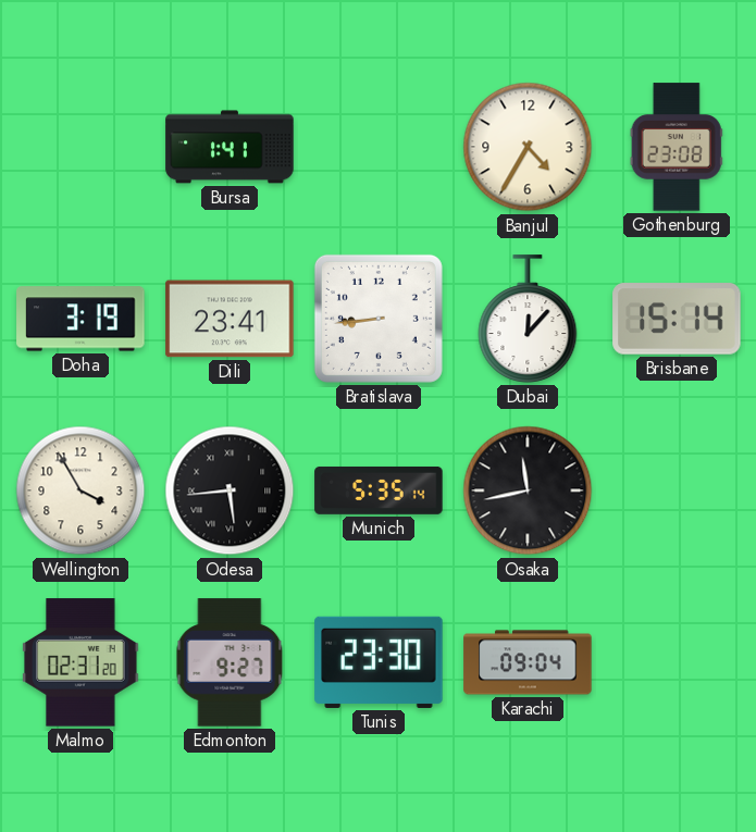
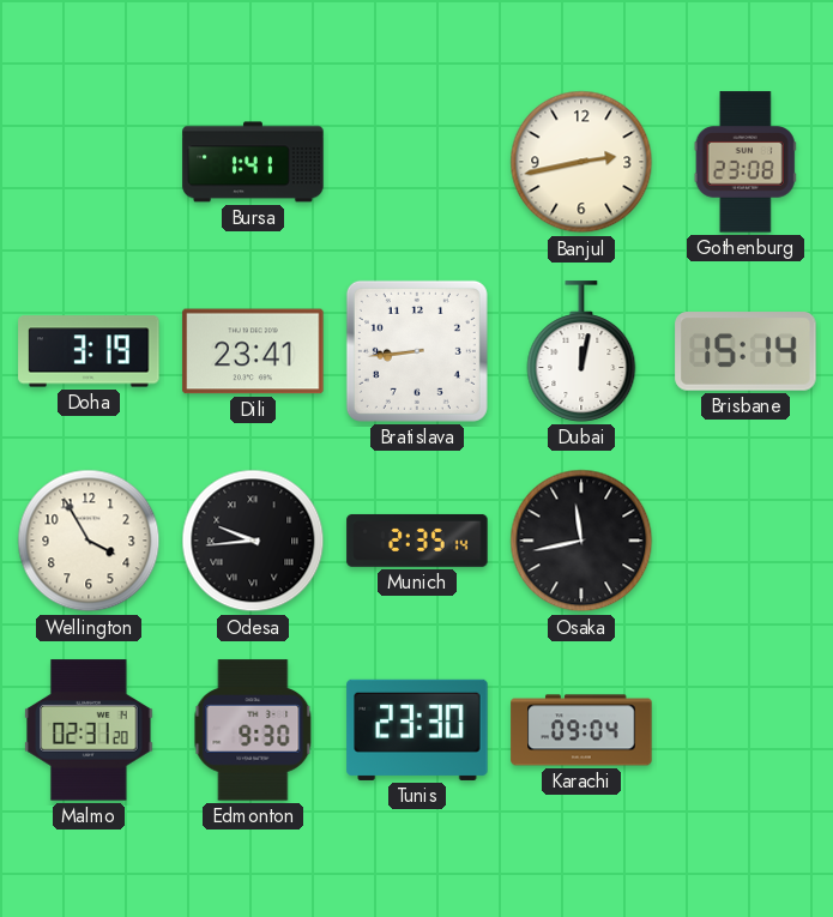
Banjul: 4:35 -> 2:43 (581, 162)
Dubai: 12:07 -> 12:02 (581, 351)
Odesa: 5:44 -> 9:44 (253, 541)
Munich: 5:35 -> 2:35 (417, 541)
Edmonton: 9:27 -> 9:30 (253, 730)
